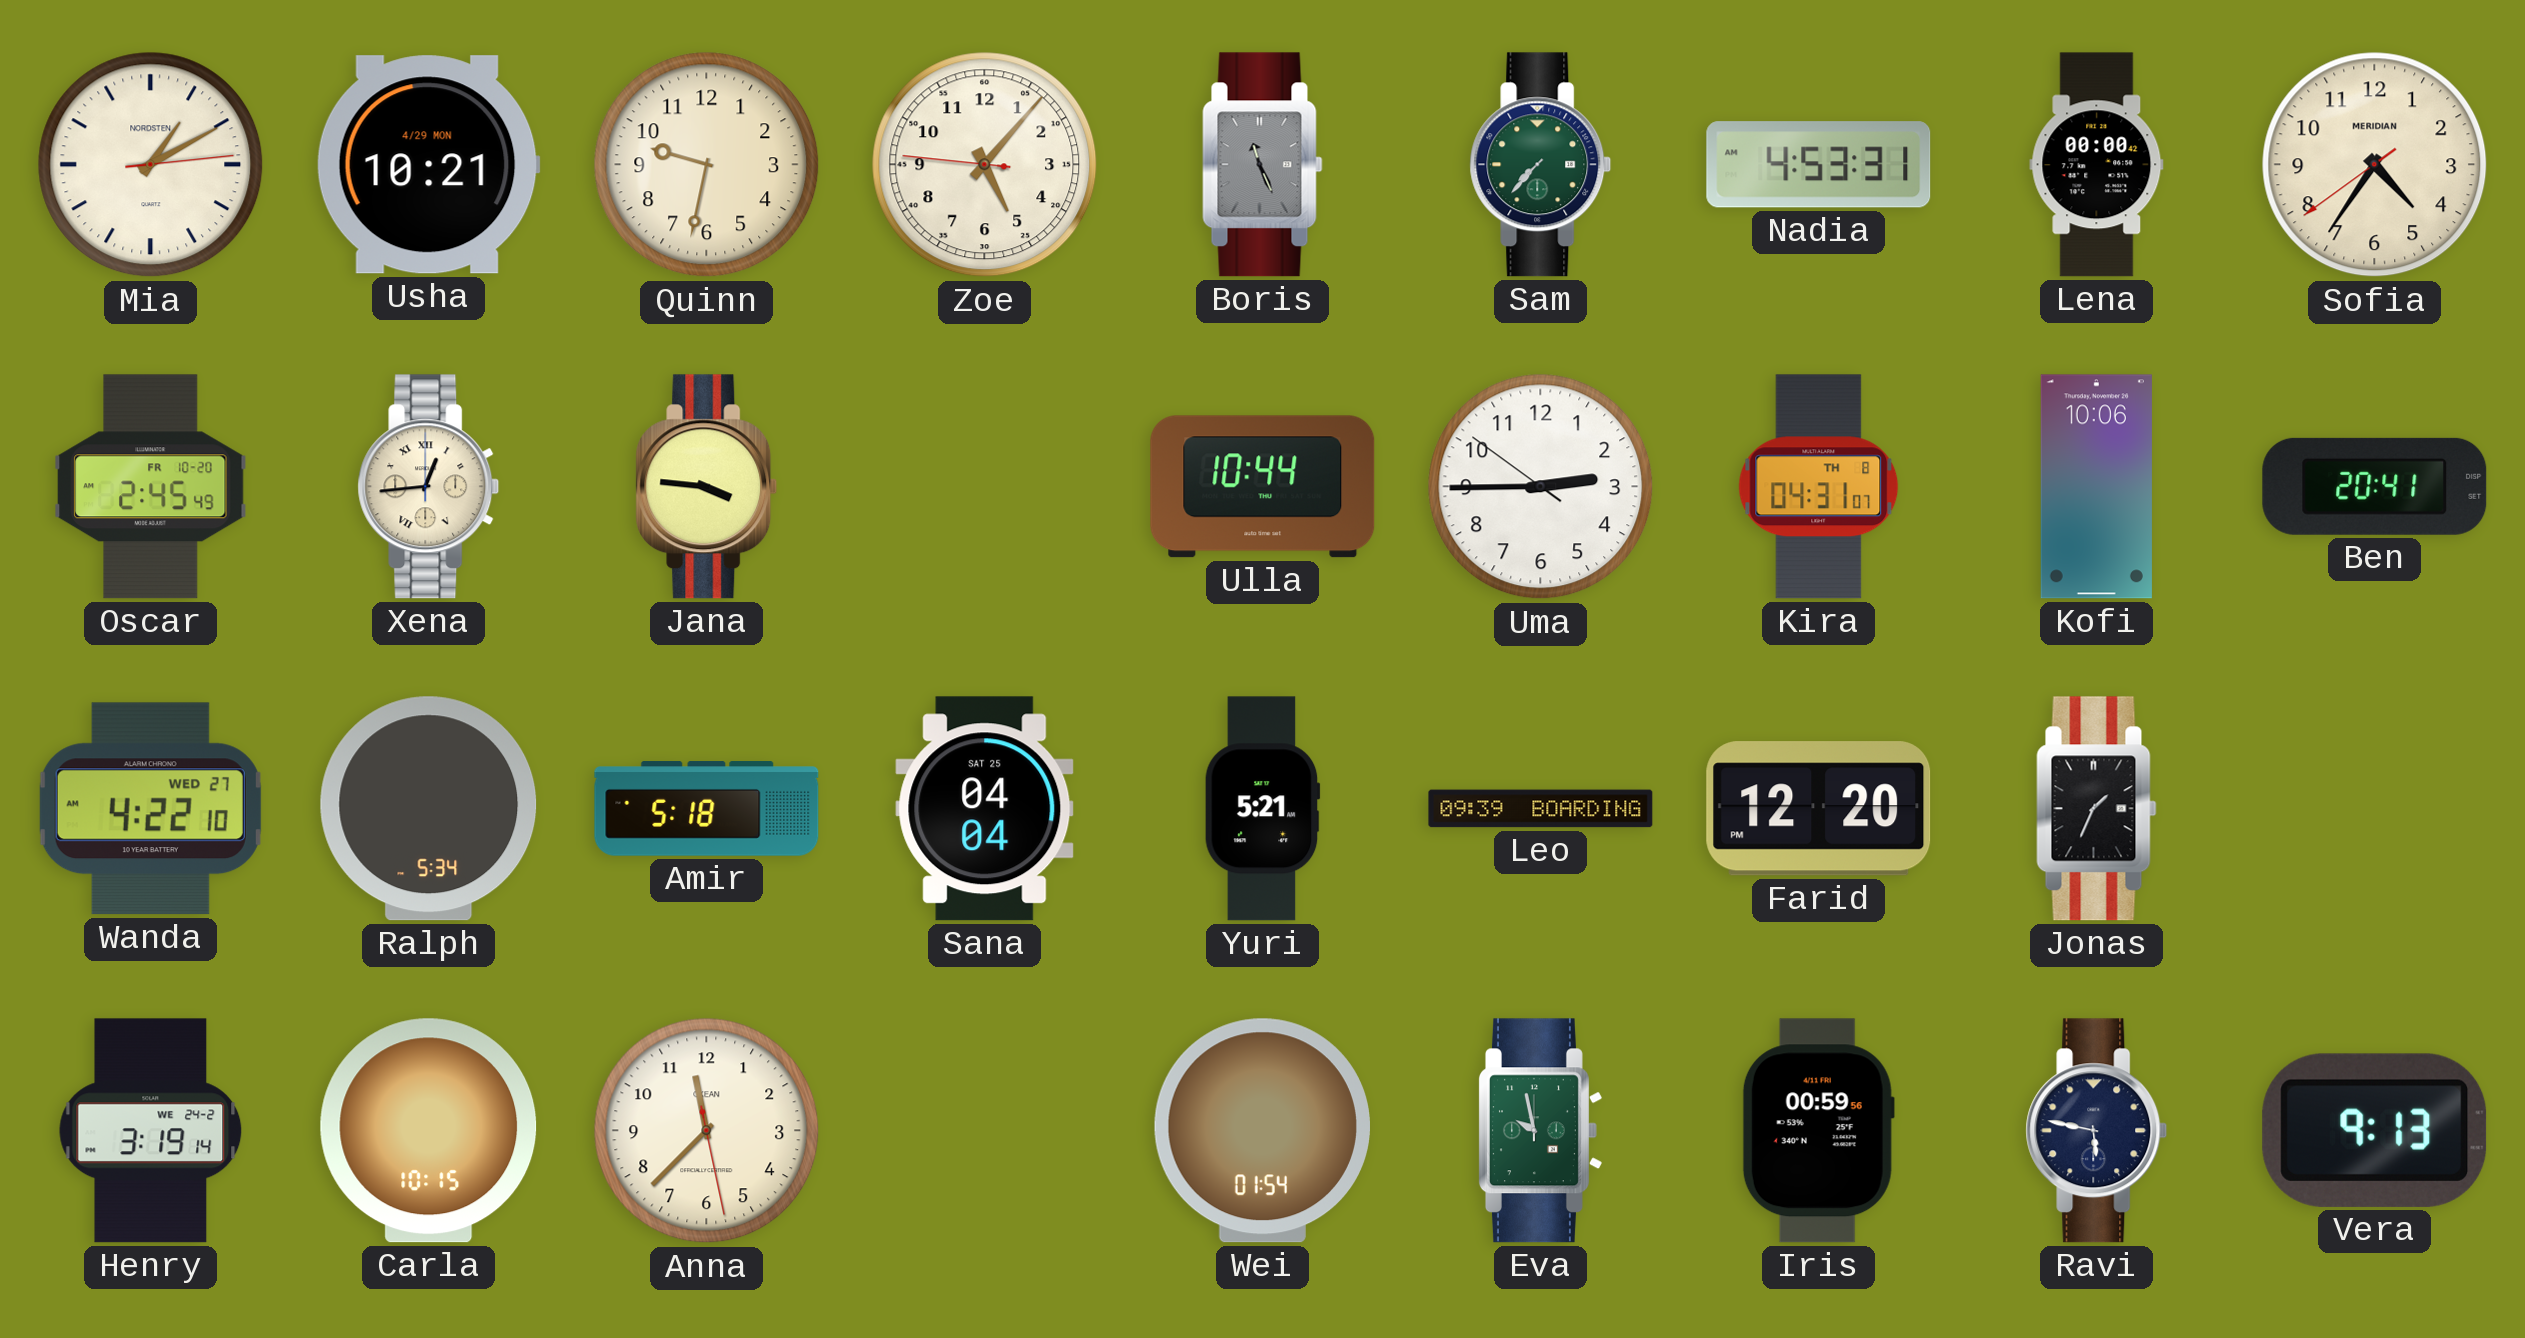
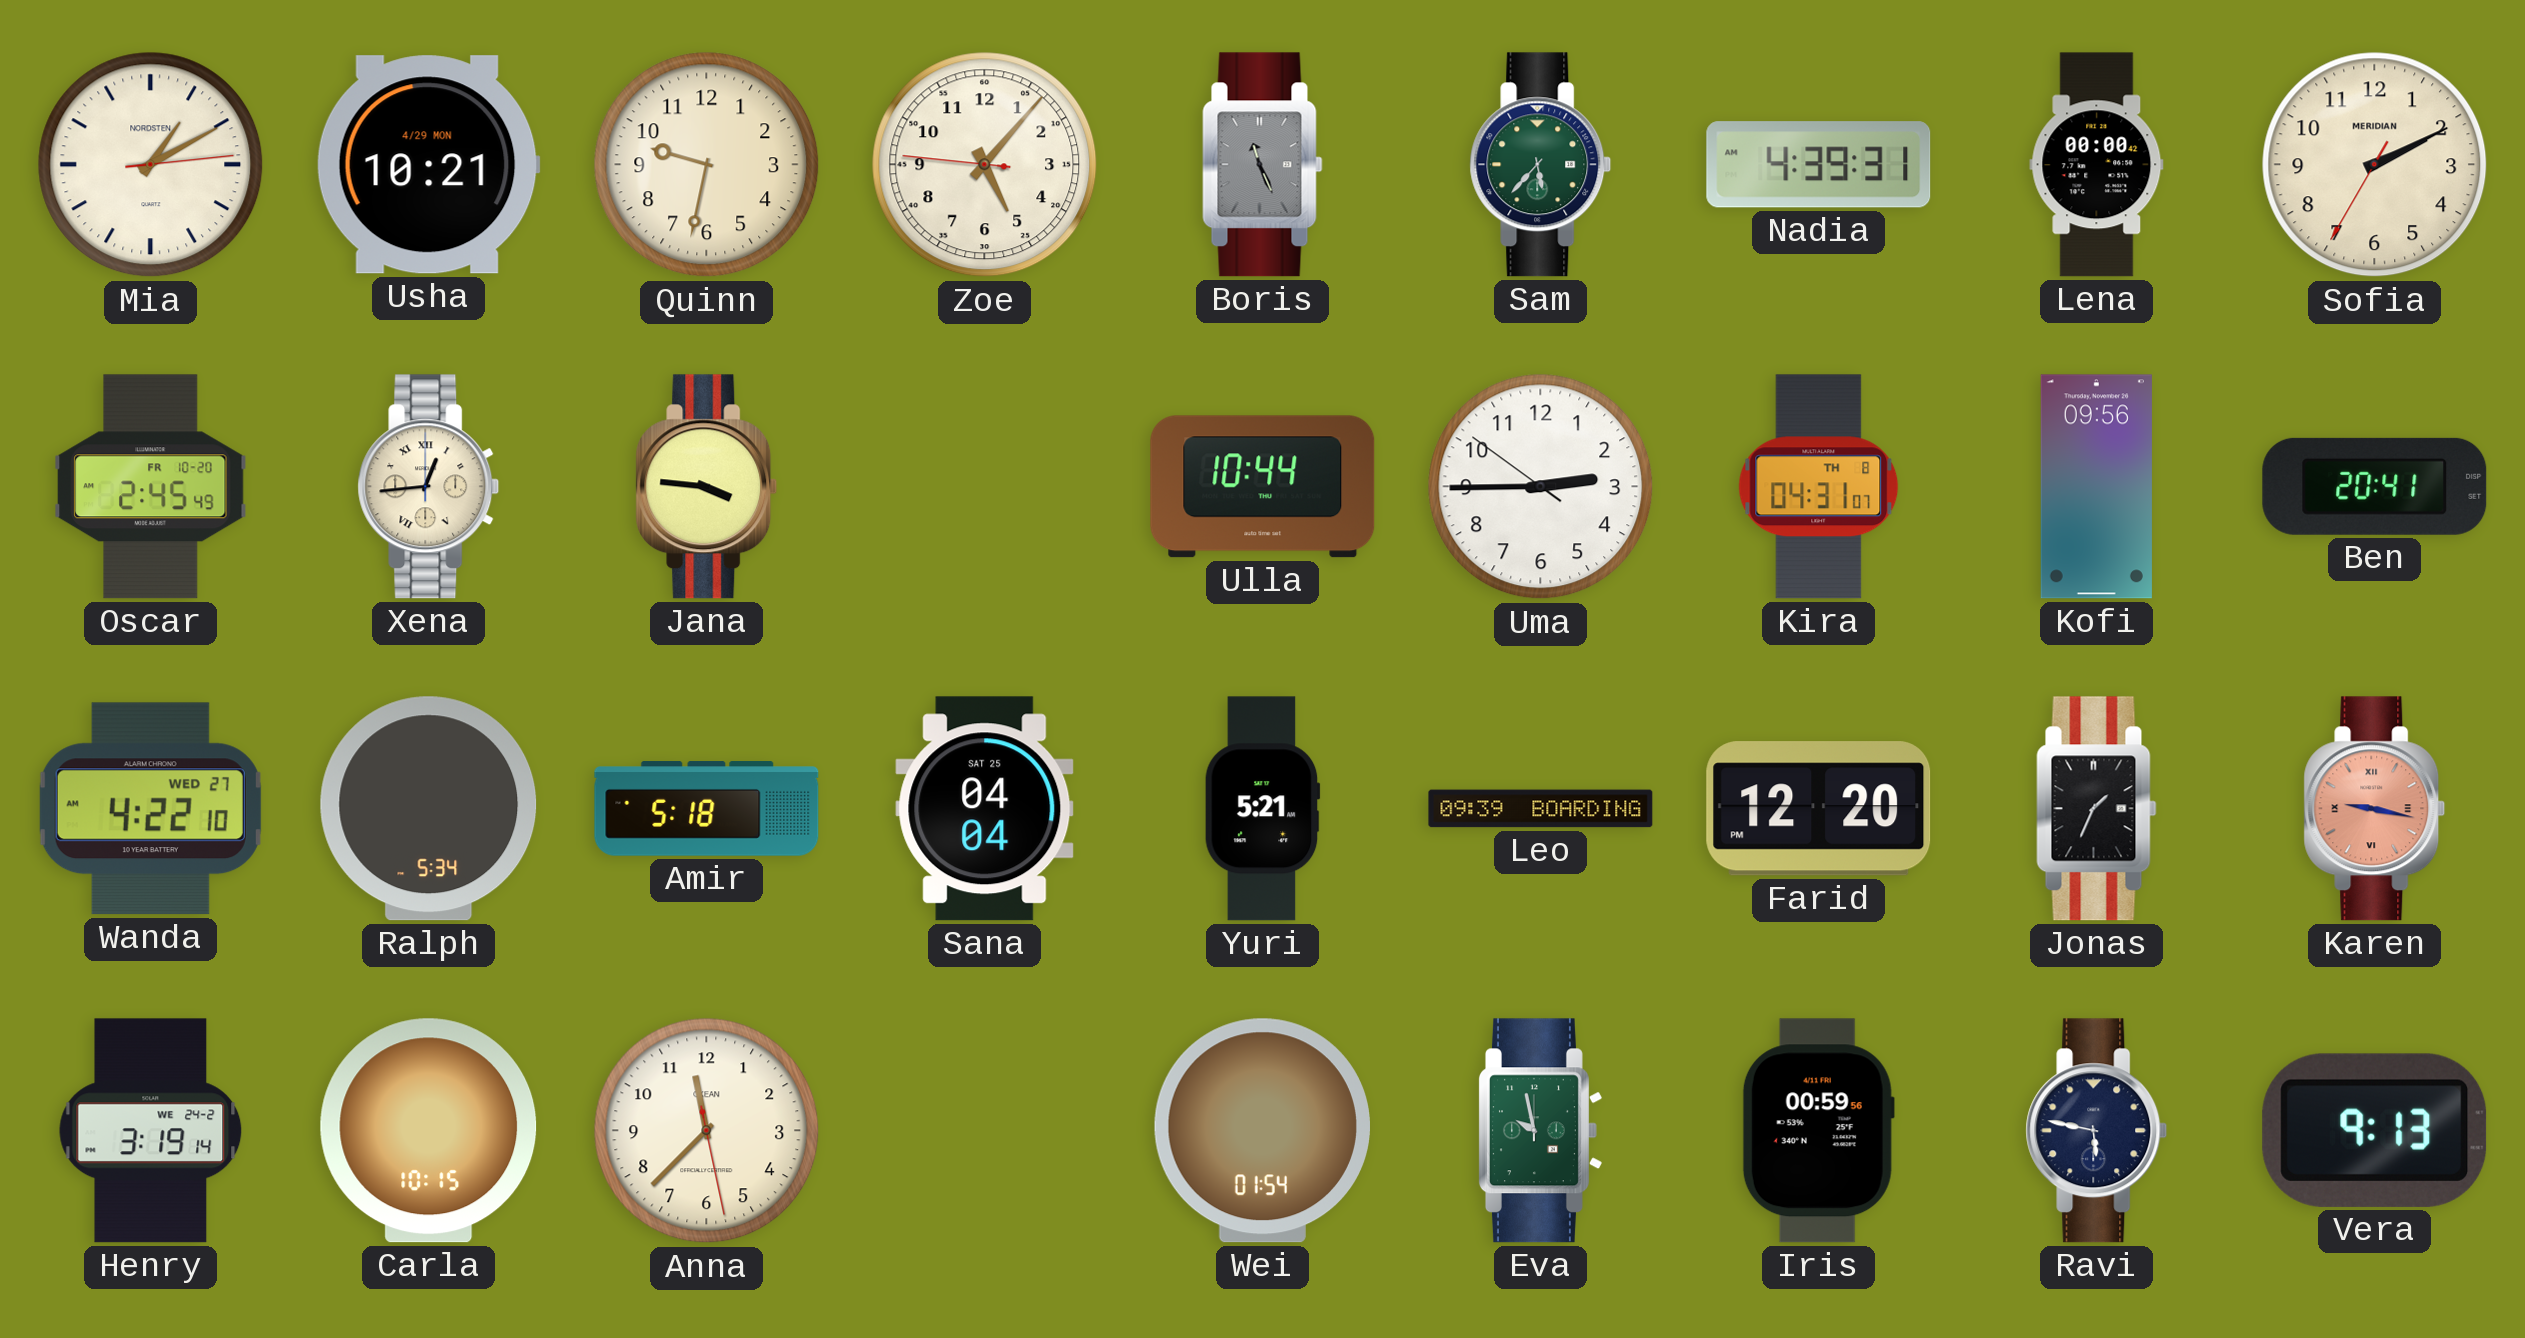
Sam: 7:37 -> 5:37 (1541, 165)
Nadia: 4:53 -> 4:39 (1819, 165)
Sofia: 4:35 -> 2:10 (2375, 165)
Kofi: 10:06 -> 09:56 (2096, 487)
Karen: none -> 9:17 (2375, 809)
